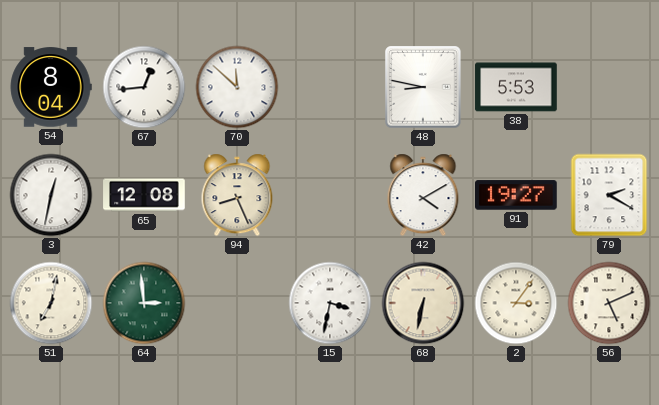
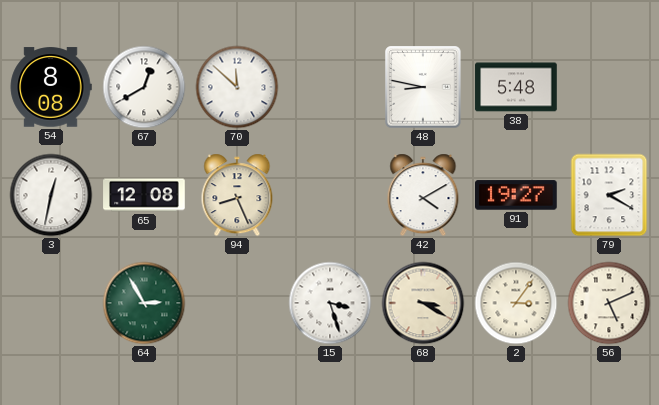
54: 8:04 -> 8:08 (51, 87)
67: 12:44 -> 12:40 (144, 87)
38: 5:53 -> 5:48 (516, 87)
51: 7:02 -> none (51, 303)
64: 2:59 -> 2:55 (144, 303)
15: 3:32 -> 3:27 (330, 303)
68: 6:32 -> 3:20 (423, 303)
